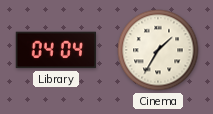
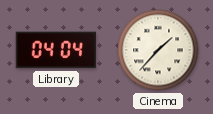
Cinema: 1:35 -> 1:37 (158, 50)
